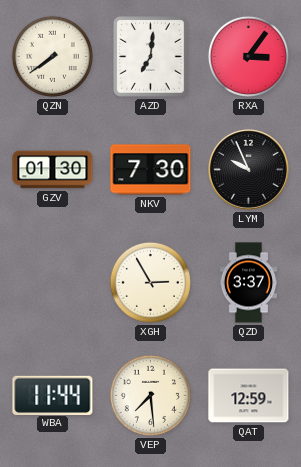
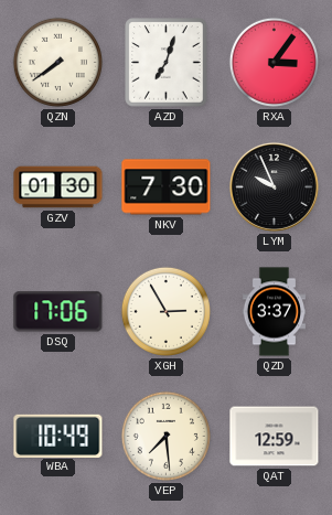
AZD: 7:01 -> 7:03 (167, 63)
DSQ: none -> 17:06 (58, 312)
WBA: 11:44 -> 10:49 (58, 436)
